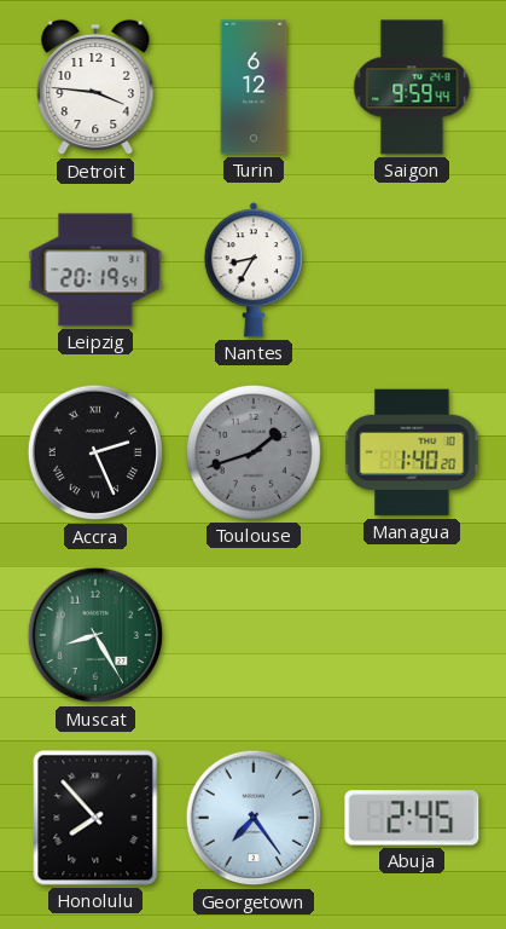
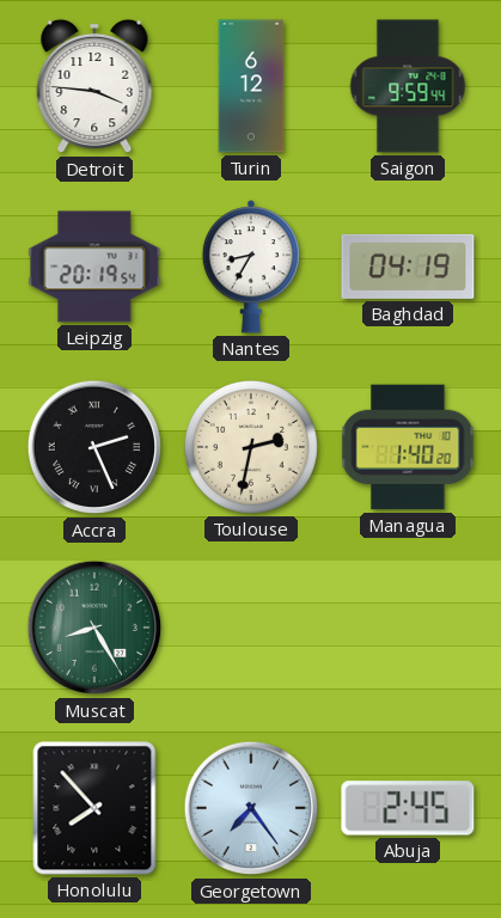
Baghdad: none -> 04:19 (408, 267)
Toulouse: 1:42 -> 2:32 (251, 447)
Toulouse dial: grey -> cream (251, 447)
